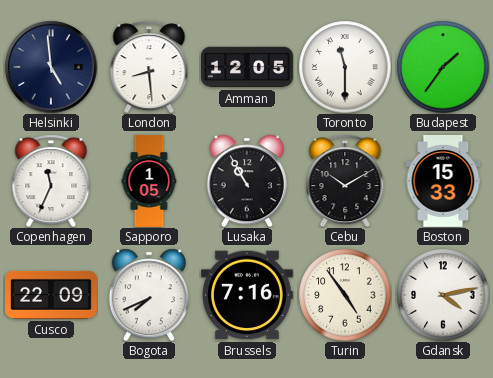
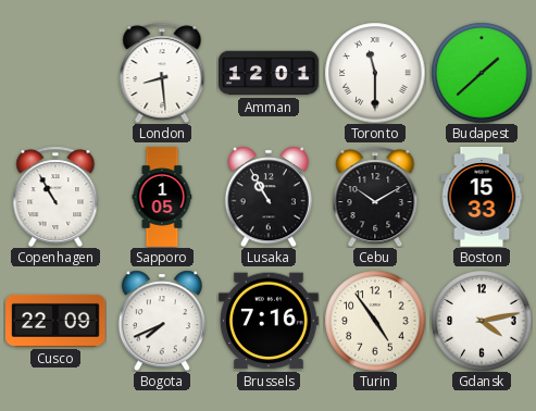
Helsinki: 4:59 -> none (51, 67)
Amman: 12:05 -> 12:01 (270, 73)
Budapest: 1:36 -> 1:38 (482, 73)
Copenhagen: 11:34 -> 10:55 (55, 197)
